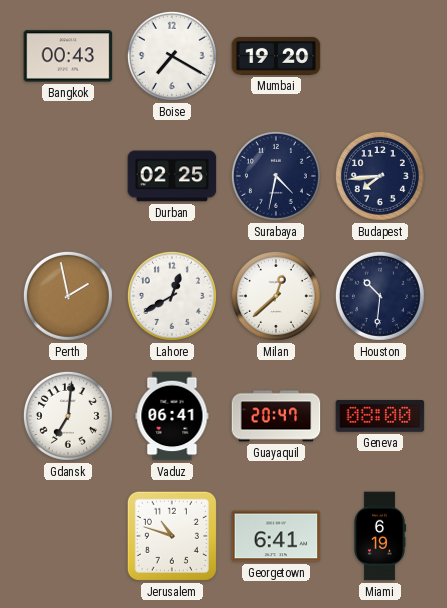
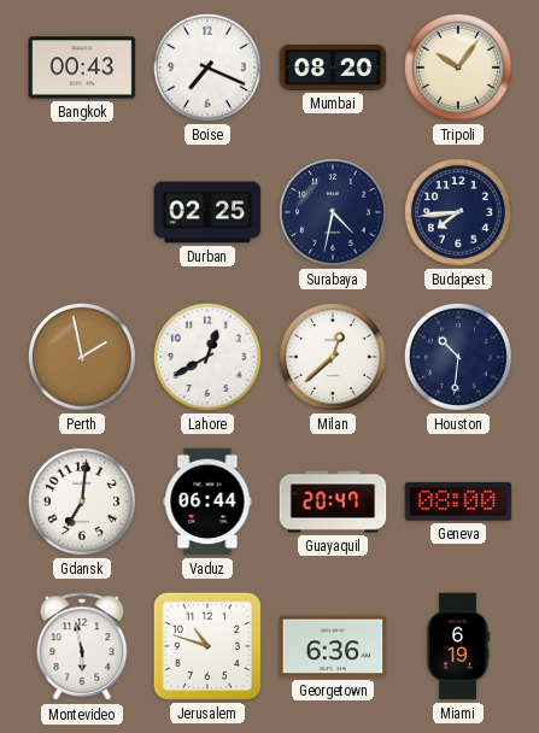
Boise: 7:20 -> 7:19 (207, 68)
Mumbai: 19:20 -> 08:20 (333, 68)
Tripoli: none -> 10:06 (458, 68)
Vaduz: 06:41 -> 06:44 (207, 502)
Montevideo: none -> 5:58 (82, 647)
Georgetown: 6:41 -> 6:36 (333, 646)
